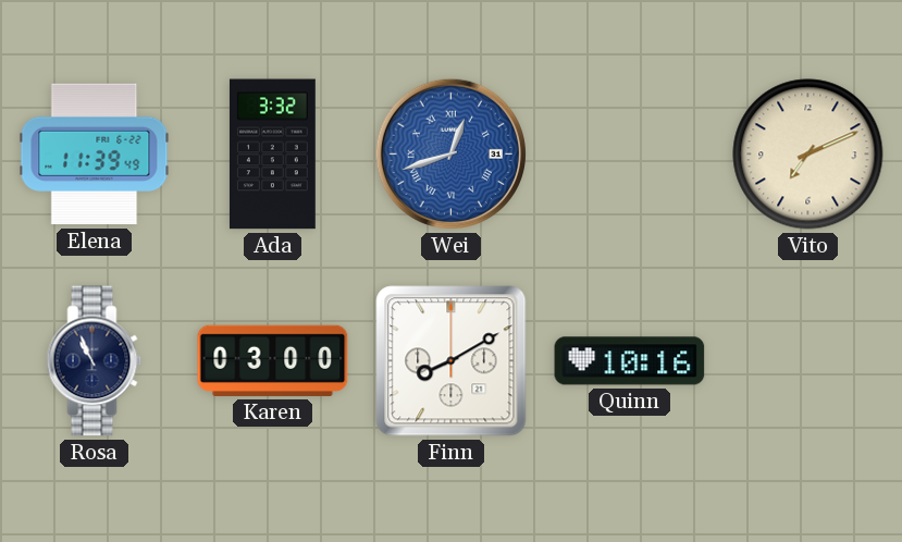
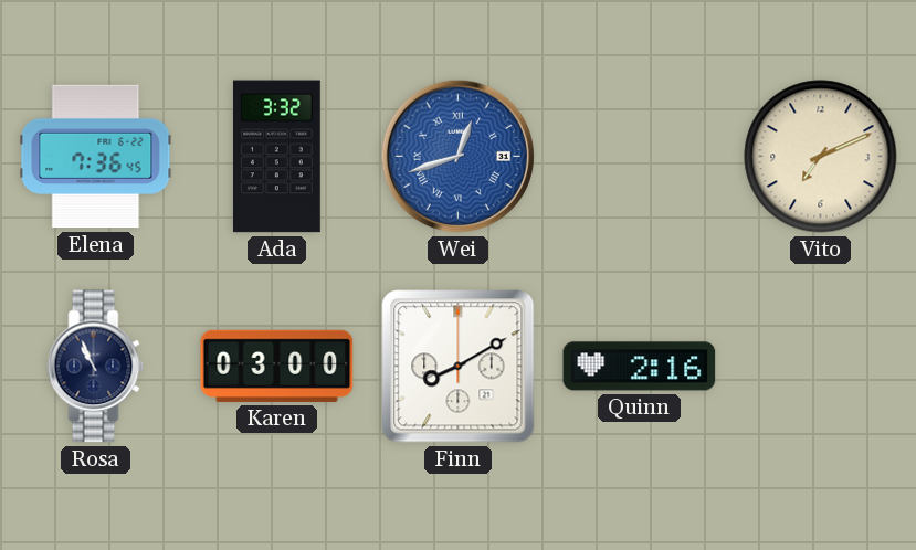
Elena: 11:39 -> 7:36 (96, 157)
Quinn: 10:16 -> 2:16 (640, 367)
